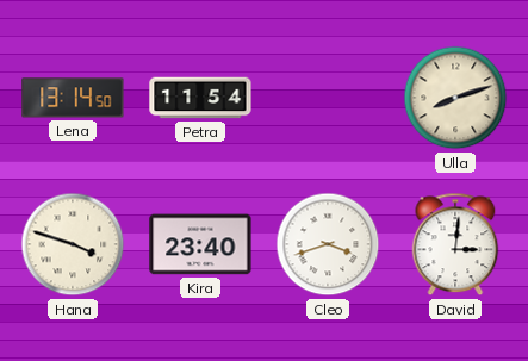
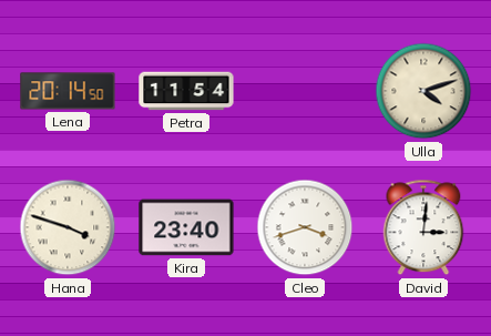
Lena: 13:14 -> 20:14 (68, 91)
Ulla: 8:12 -> 4:12 (423, 91)
